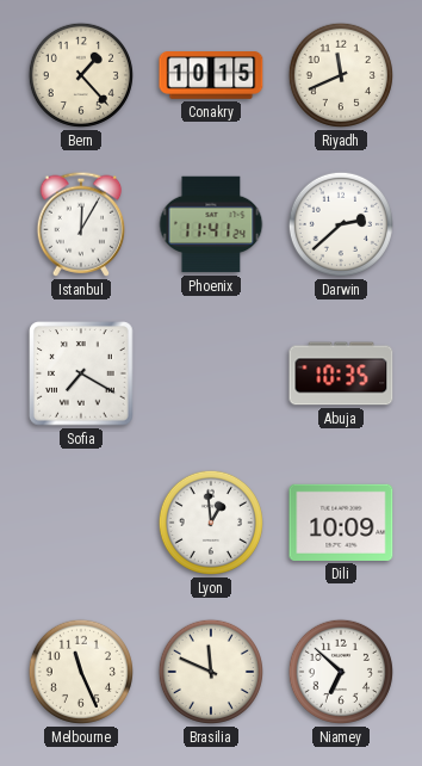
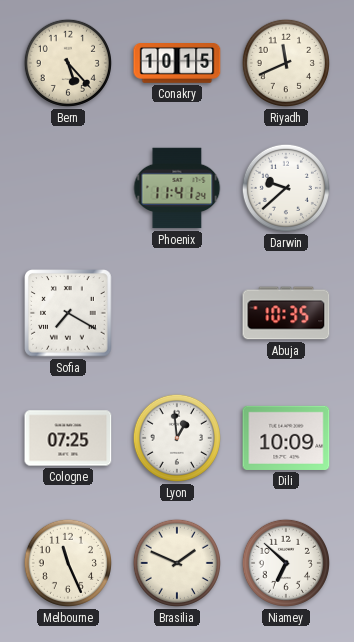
Bern: 1:23 -> 5:23 (68, 63)
Istanbul: 12:05 -> none (81, 224)
Darwin: 2:38 -> 9:38 (286, 188)
Cologne: none -> 07:25 (68, 438)
Brasilia: 11:49 -> 1:49 (177, 563)
